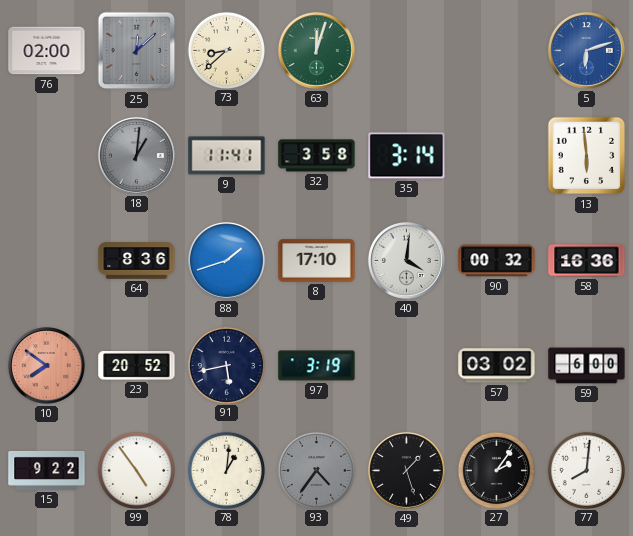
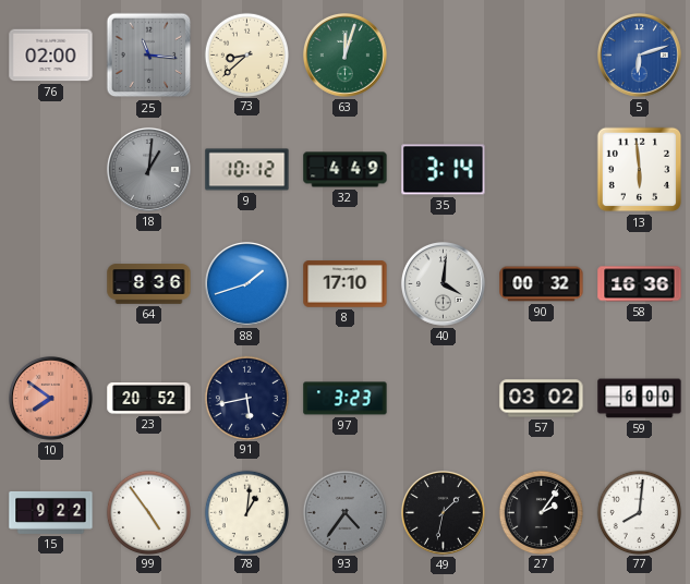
25: 12:08 -> 11:16 (149, 56)
9: 11:41 -> 10:12 (247, 170)
32: 3:58 -> 4:49 (346, 170)
97: 3:19 -> 3:23 (346, 399)
49: 1:27 -> 1:32 (443, 512)
